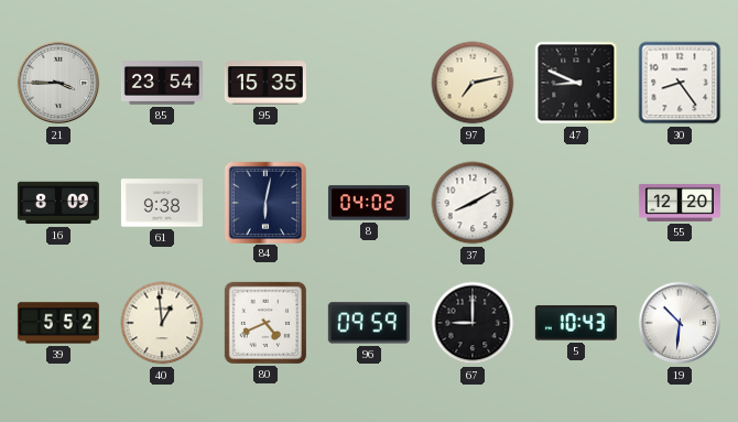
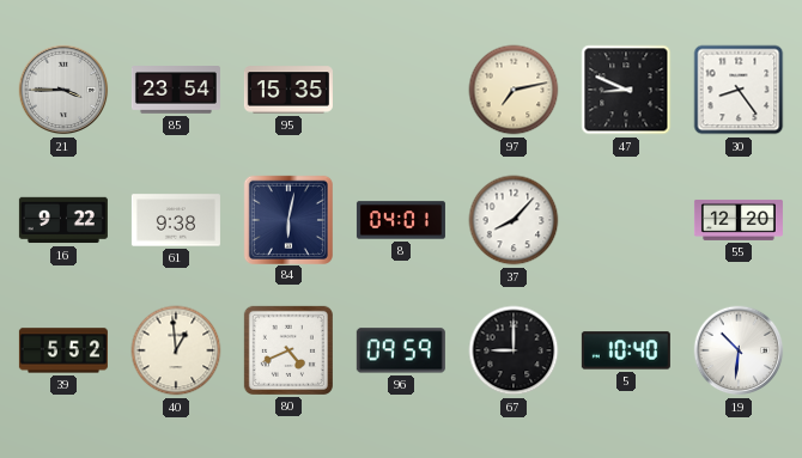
16: 8:09 -> 9:22 (63, 220)
8: 04:02 -> 04:01 (401, 220)
37: 8:10 -> 8:07 (514, 220)
5: 10:43 -> 10:40 (626, 350)
